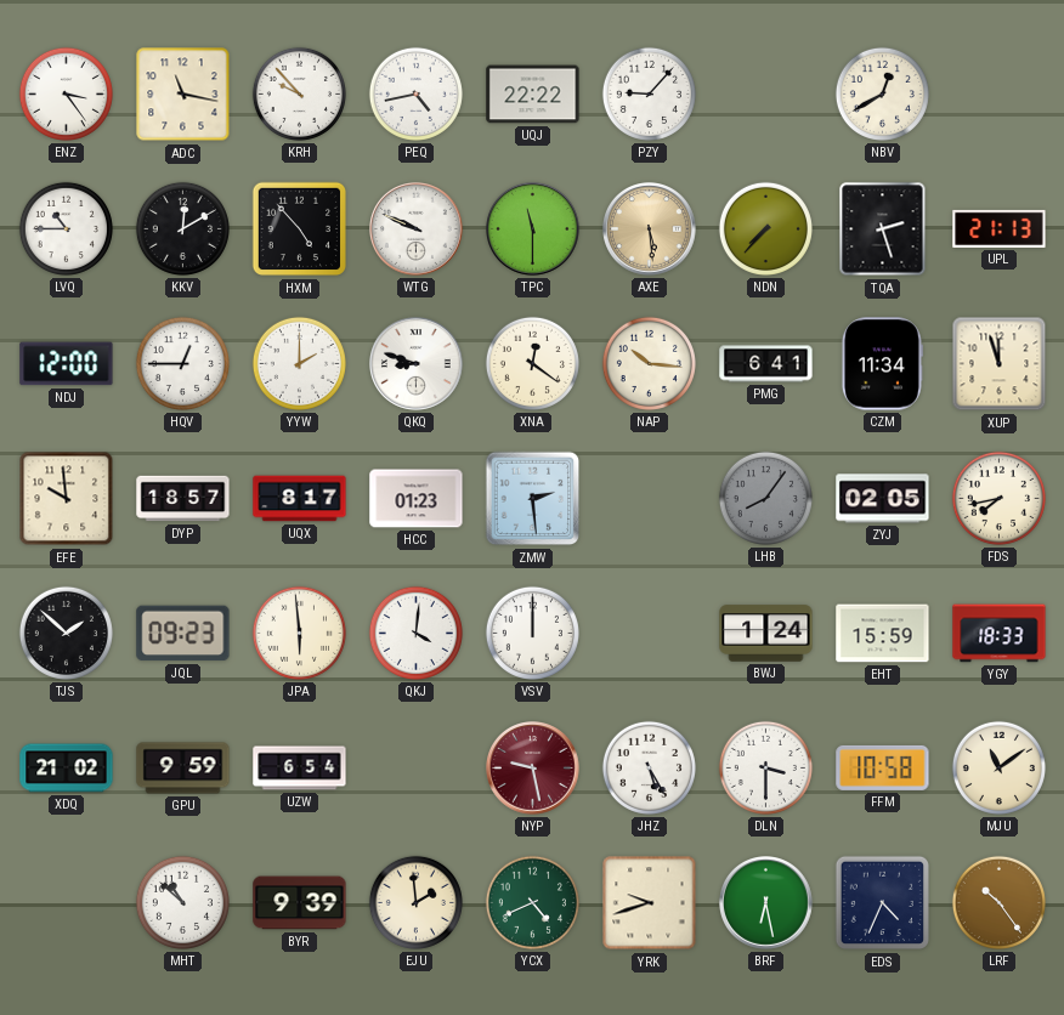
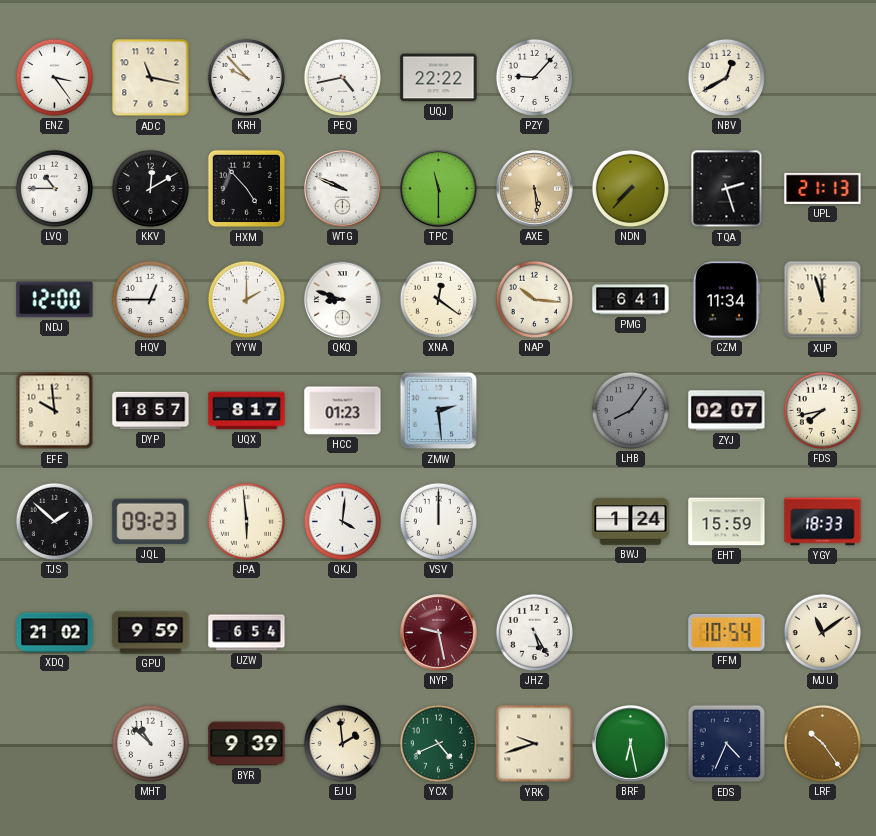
ZYJ: 02:05 -> 02:07 (727, 411)
DLN: 3:30 -> none (765, 767)
FFM: 10:58 -> 10:54 (727, 632)
